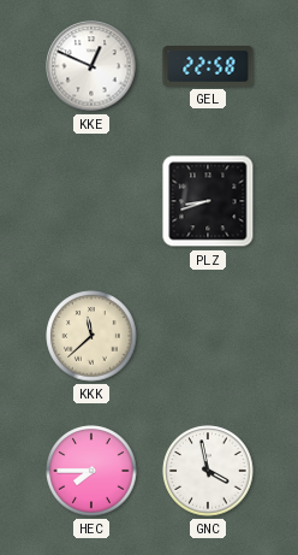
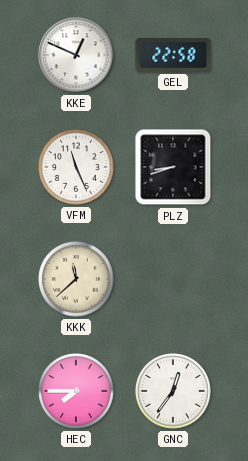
VFM: none -> 11:26 (76, 167)
GNC: 3:58 -> 12:36 (173, 391)
